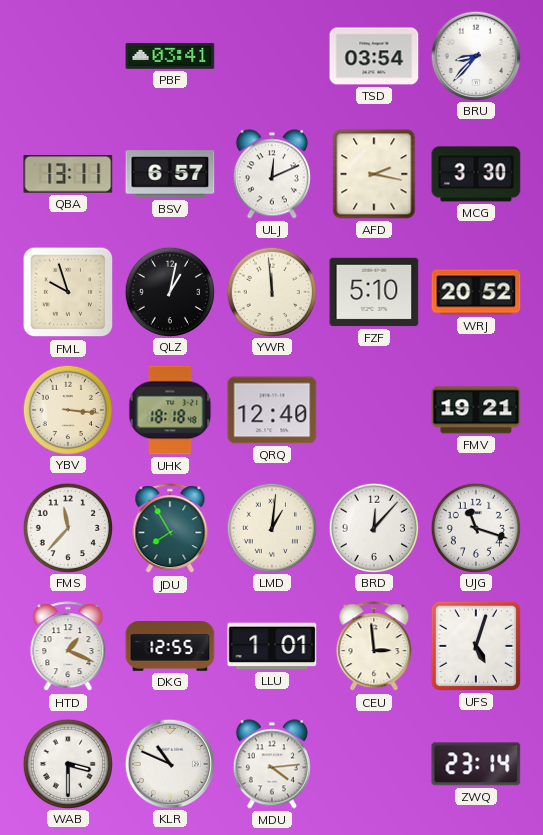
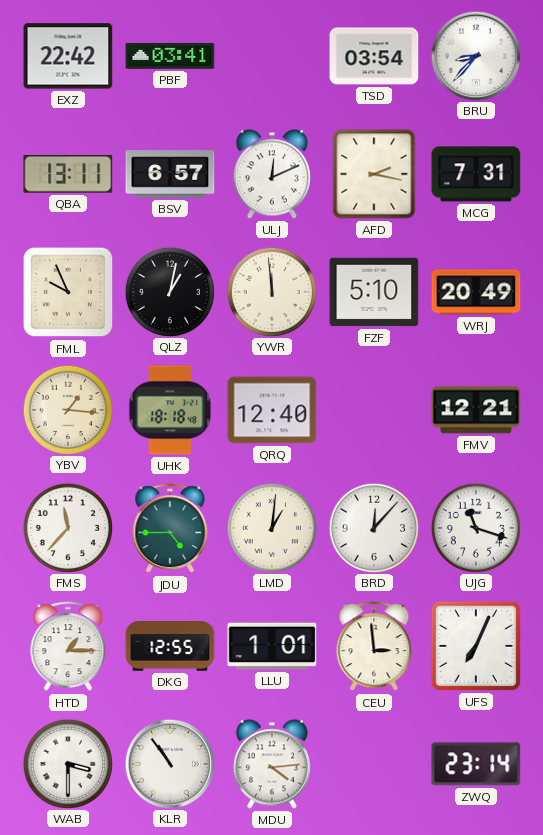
EXZ: none -> 22:42 (68, 56)
MCG: 3:30 -> 7:31 (476, 174)
FML: 9:57 -> 9:56 (68, 292)
WRJ: 20:52 -> 20:49 (476, 292)
YBV: 3:16 -> 1:16 (67, 409)
FMV: 19:21 -> 12:21 (476, 410)
JDU: 7:55 -> 4:45 (170, 529)
HTD: 1:19 -> 1:15 (68, 647)
UFS: 5:03 -> 7:04 (476, 646)
KLR: 10:49 -> 10:54 (169, 763)
